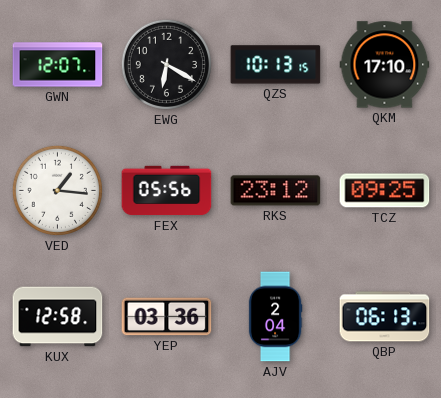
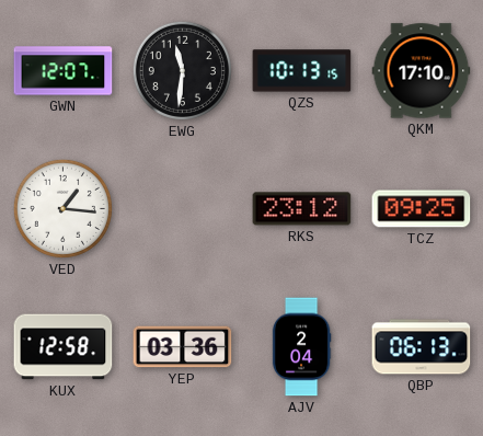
EWG: 6:20 -> 11:31 (182, 70)
FEX: 05:56 -> none (167, 191)
